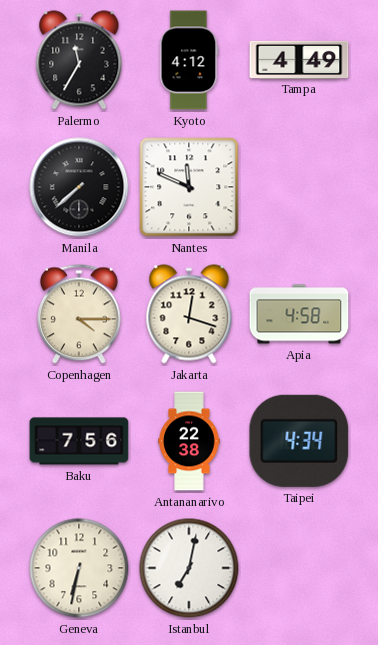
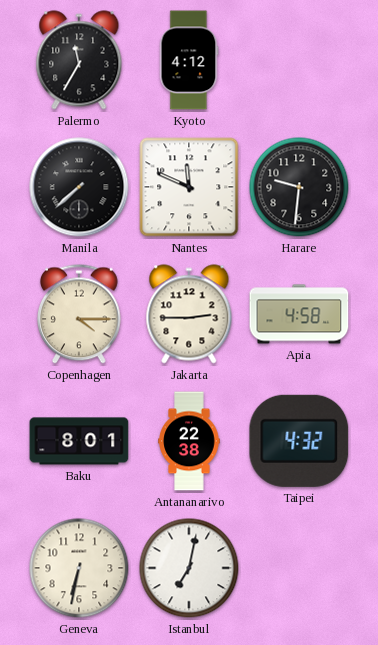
Tampa: 4:49 -> none (299, 59)
Harare: none -> 9:31 (299, 187)
Jakarta: 12:18 -> 2:45 (189, 314)
Baku: 7:56 -> 8:01 (79, 441)
Taipei: 4:34 -> 4:32 (299, 441)
